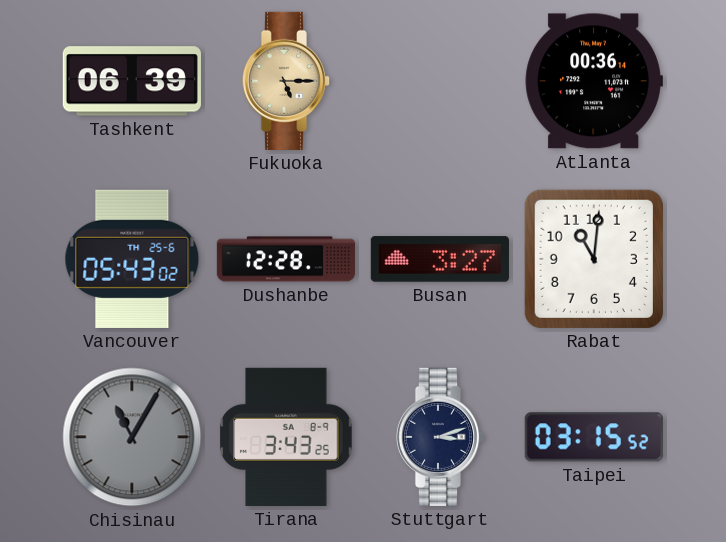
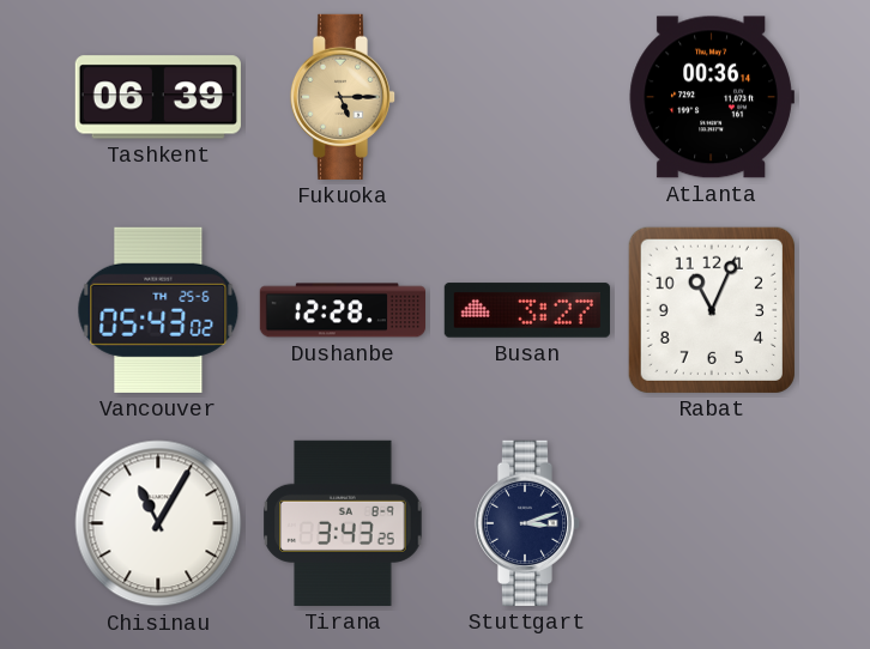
Rabat: 11:01 -> 11:04 (712, 310)
Chisinau dial: grey -> white (158, 523)
Taipei: 03:15 -> none (594, 437)
